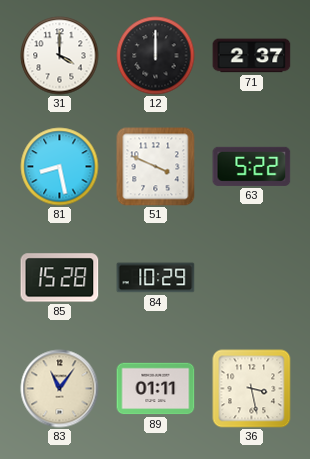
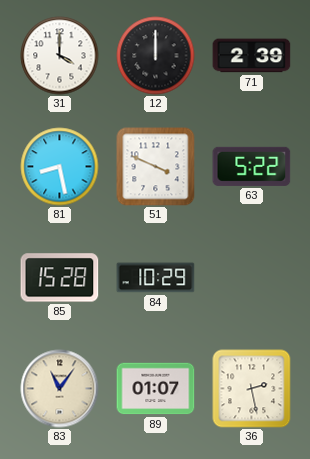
71: 2:37 -> 2:39 (252, 56)
89: 01:11 -> 01:07 (156, 389)
36: 3:28 -> 2:28 (252, 389)
